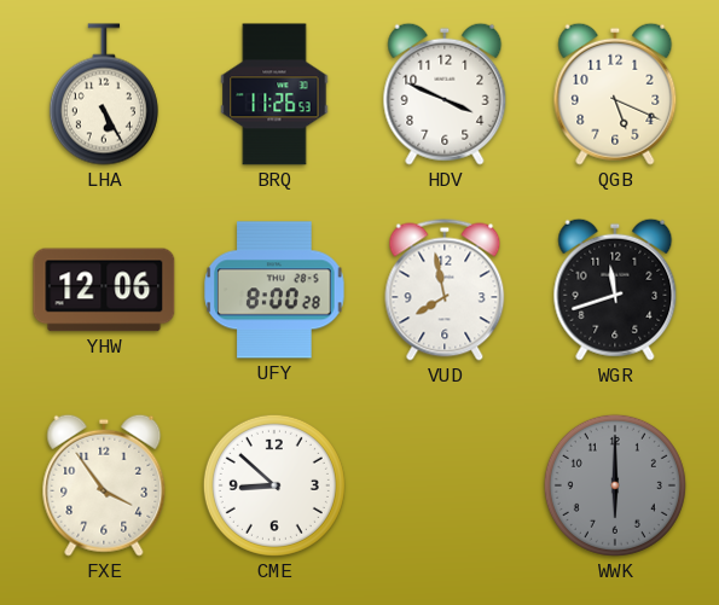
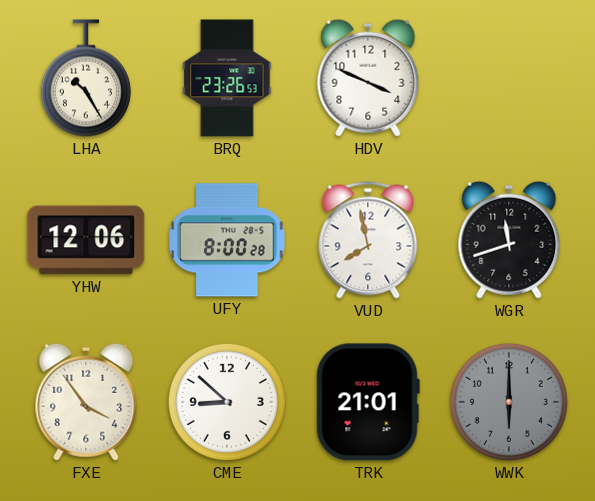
LHA: 5:25 -> 10:25 (86, 78)
BRQ: 11:26 -> 23:26 (227, 78)
QGB: 5:19 -> none (615, 94)
TRK: none -> 21:01 (368, 402)
